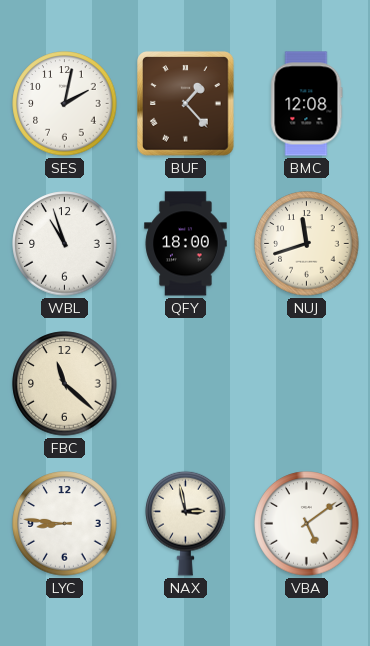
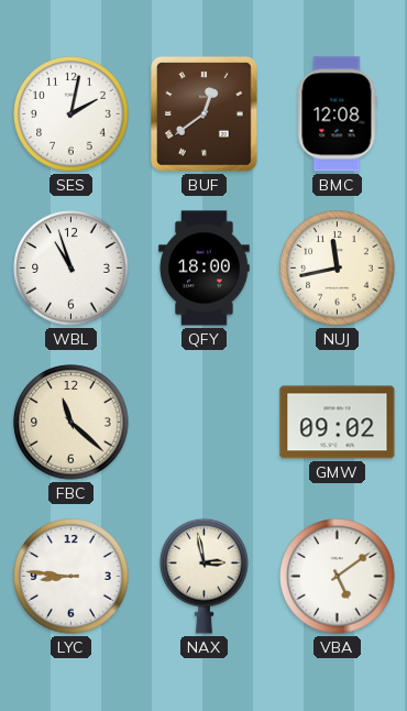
BUF: 1:23 -> 12:39 (205, 114)
NUJ: 11:42 -> 11:43 (338, 269)
GMW: none -> 09:02 (338, 423)
